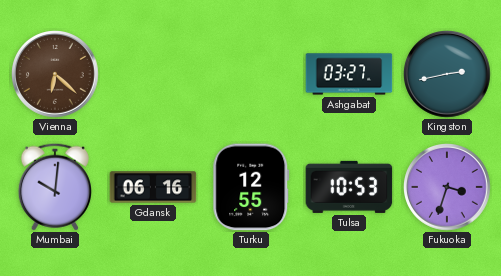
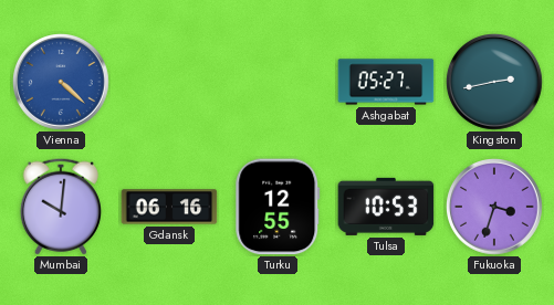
Vienna: 6:22 -> 4:22 (62, 83)
Vienna dial: brown -> blue (62, 83)
Ashgabat: 03:27 -> 05:27 (386, 82)
